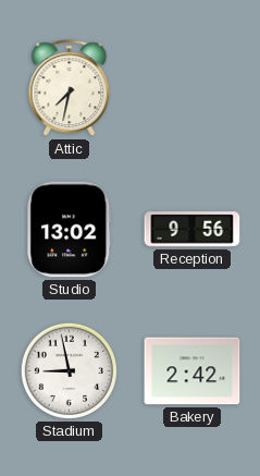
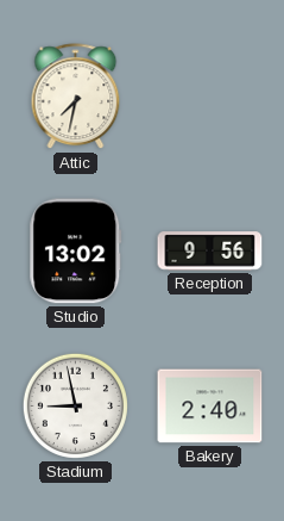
Bakery: 2:42 -> 2:40 (210, 407)
